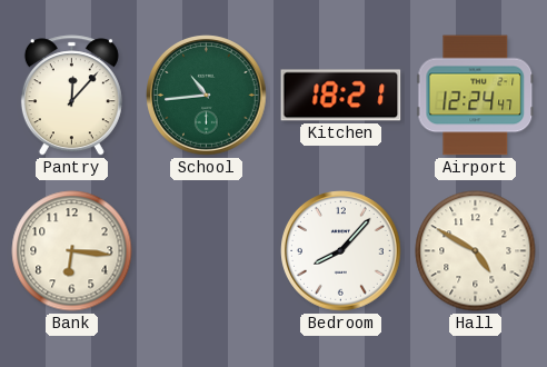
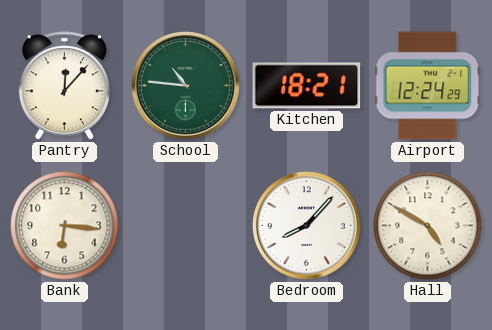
School: 10:44 -> 10:46 (186, 86)
Airport: 12:24:47 -> 12:24:29 (428, 86)
